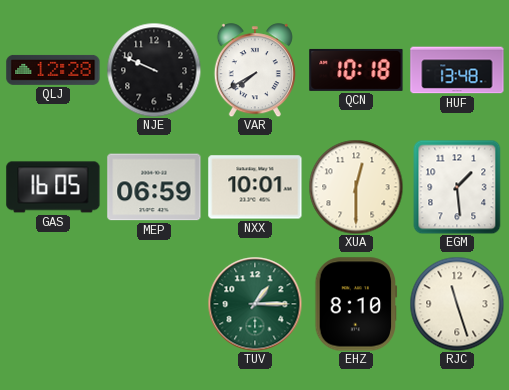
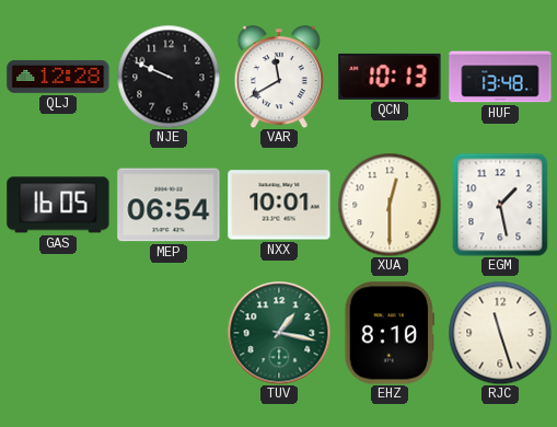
VAR: 7:40 -> 11:40 (279, 77)
QCN: 10:18 -> 10:13 (390, 77)
MEP: 06:59 -> 06:54 (169, 205)
EGM: 1:29 -> 1:28 (500, 205)
TUV: 1:15 -> 1:17 (279, 333)
